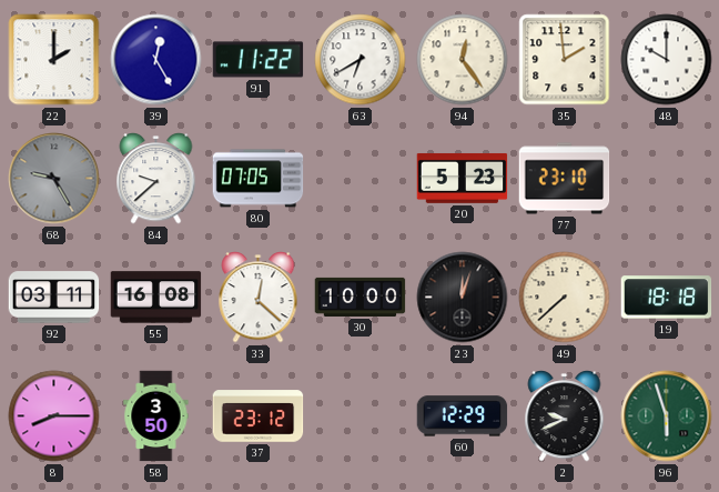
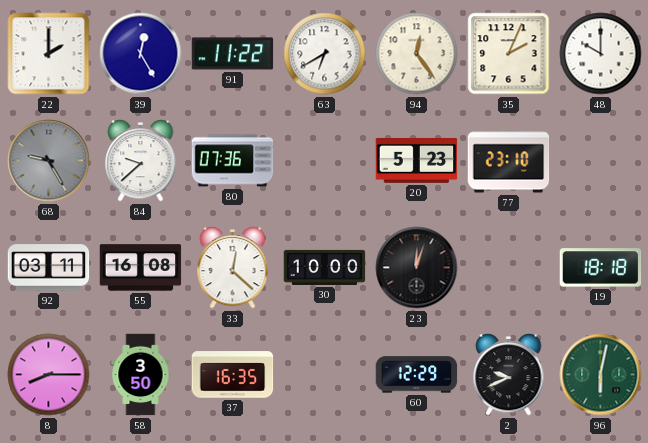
35: 1:59 -> 2:04 (509, 54)
80: 07:05 -> 07:36 (233, 161)
49: 7:38 -> none (565, 298)
37: 23:12 -> 16:35 (233, 375)
96: 5:57 -> 6:02 (601, 375)
